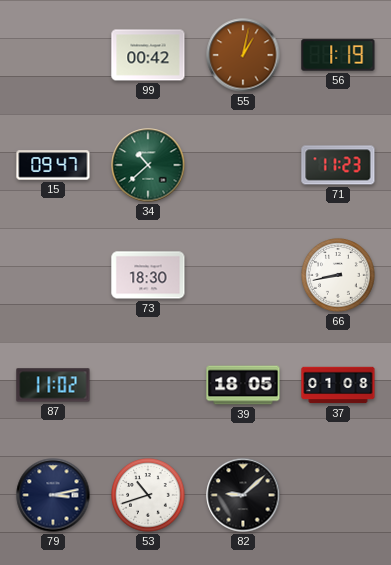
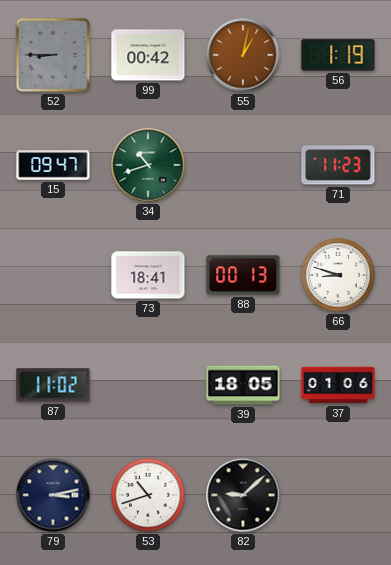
52: none -> 8:45 (53, 55)
34: 10:38 -> 10:42 (148, 165)
73: 18:30 -> 18:41 (148, 275)
88: none -> 00:13 (243, 275)
66: 8:43 -> 8:48 (338, 275)
37: 01:08 -> 01:06 (338, 385)
